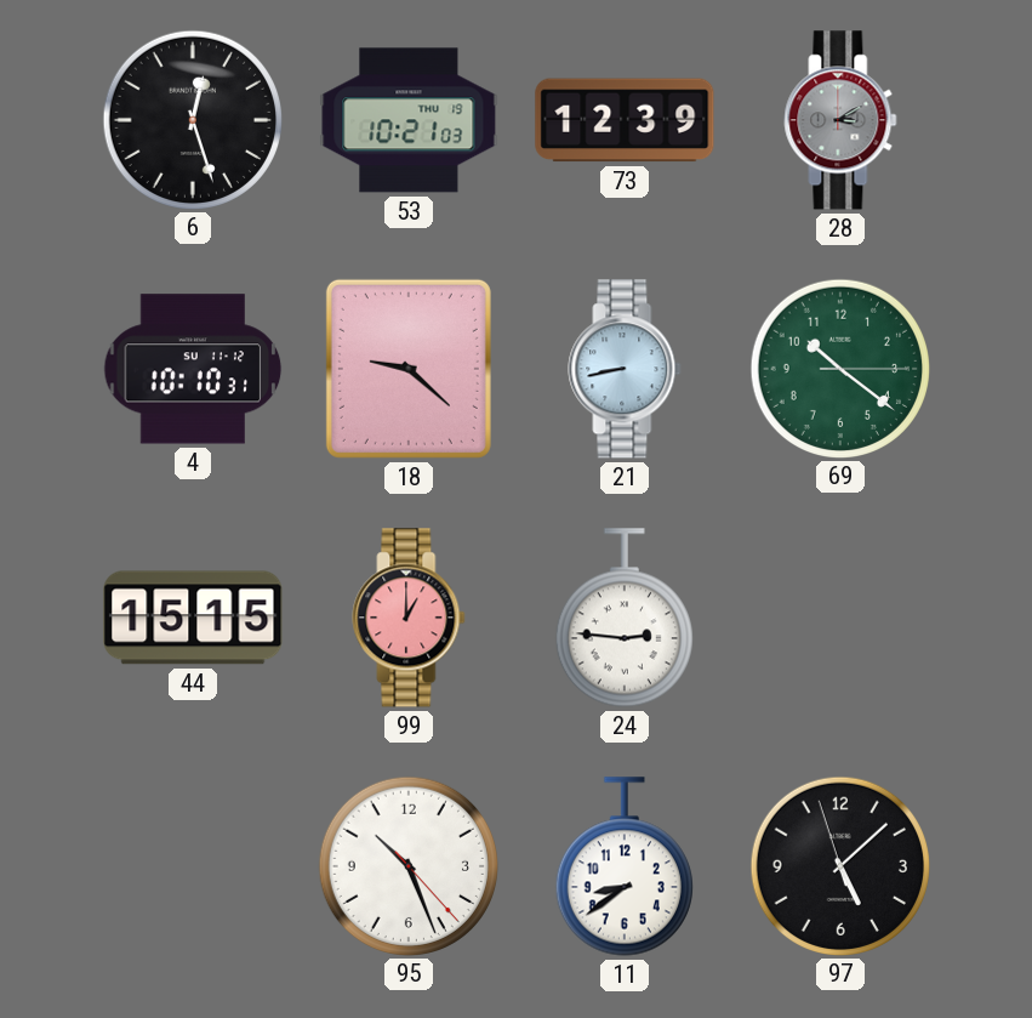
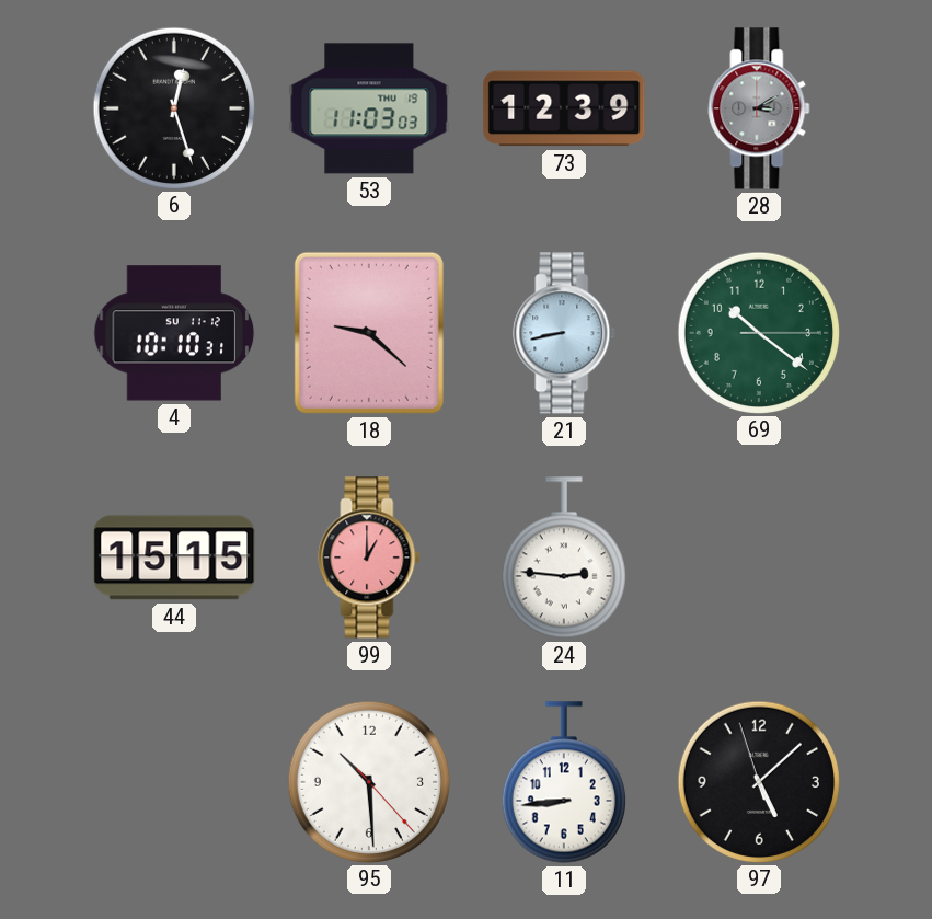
53: 10:21 -> 11:03 (369, 108)
95: 10:26 -> 10:29 (368, 781)
11: 8:39 -> 8:44 (564, 782)
